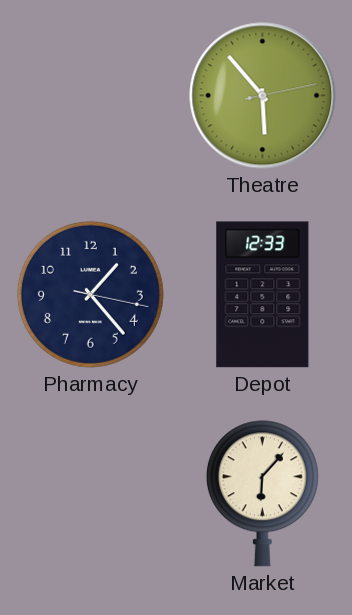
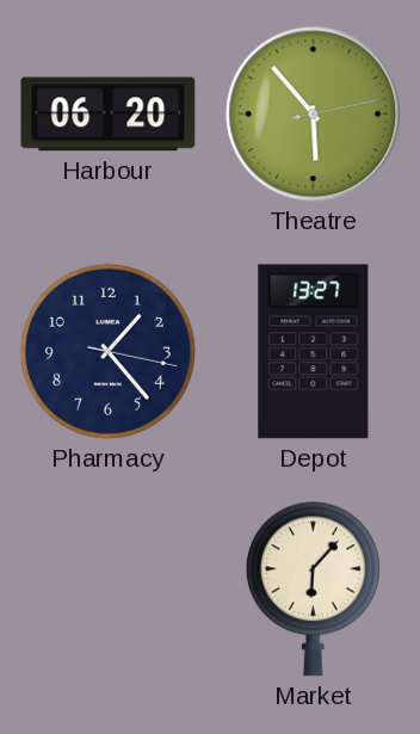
Harbour: none -> 06:20 (109, 115)
Depot: 12:33 -> 13:27 (314, 352)
